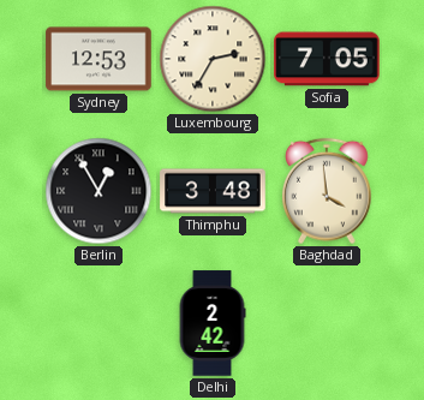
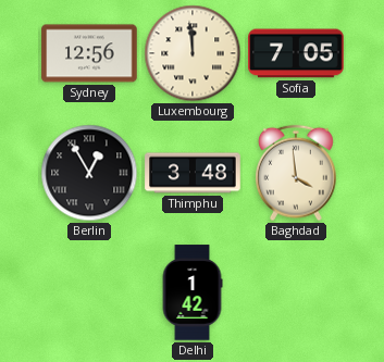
Sydney: 12:53 -> 12:56 (89, 53)
Luxembourg: 2:35 -> 11:59 (193, 53)
Delhi: 2:42 -> 1:42 (193, 292)
